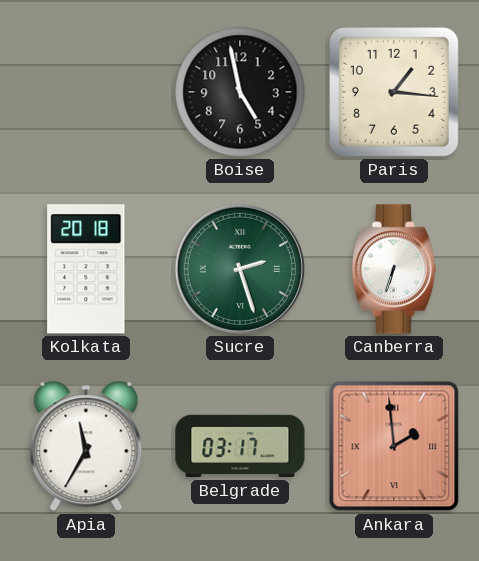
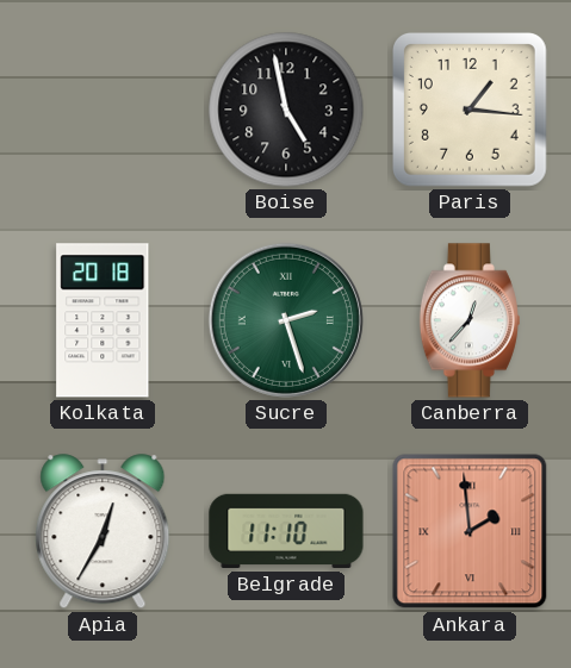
Canberra: 6:33 -> 12:37 (470, 320)
Apia: 11:35 -> 12:35 (103, 532)
Belgrade: 03:17 -> 11:10 (286, 531)
